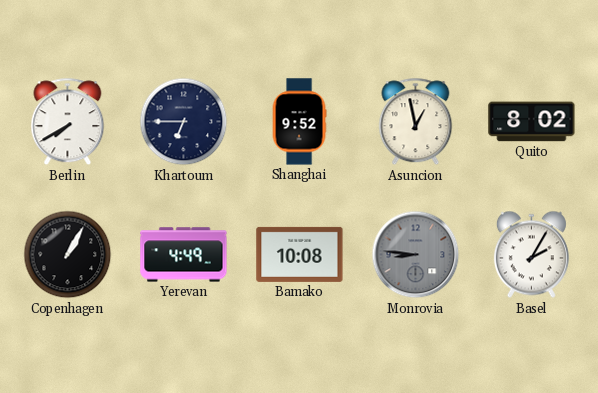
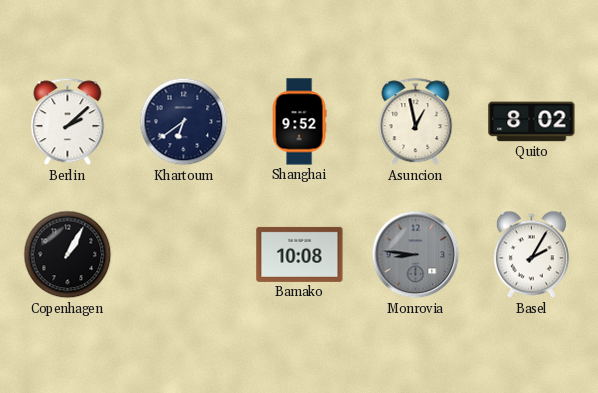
Berlin: 7:40 -> 2:08 (68, 122)
Khartoum: 6:45 -> 6:39 (184, 122)
Yerevan: 4:49 -> none (184, 255)
